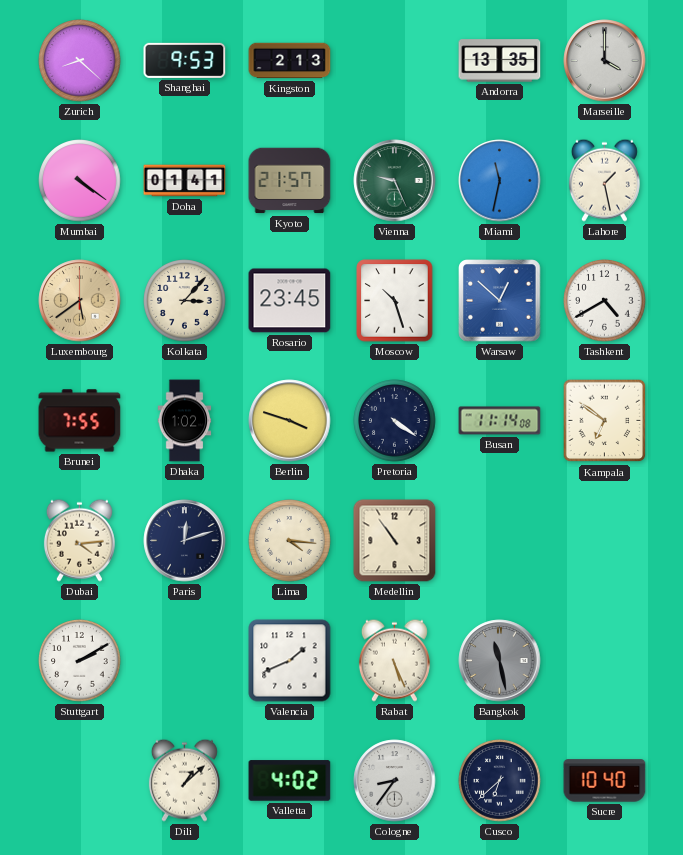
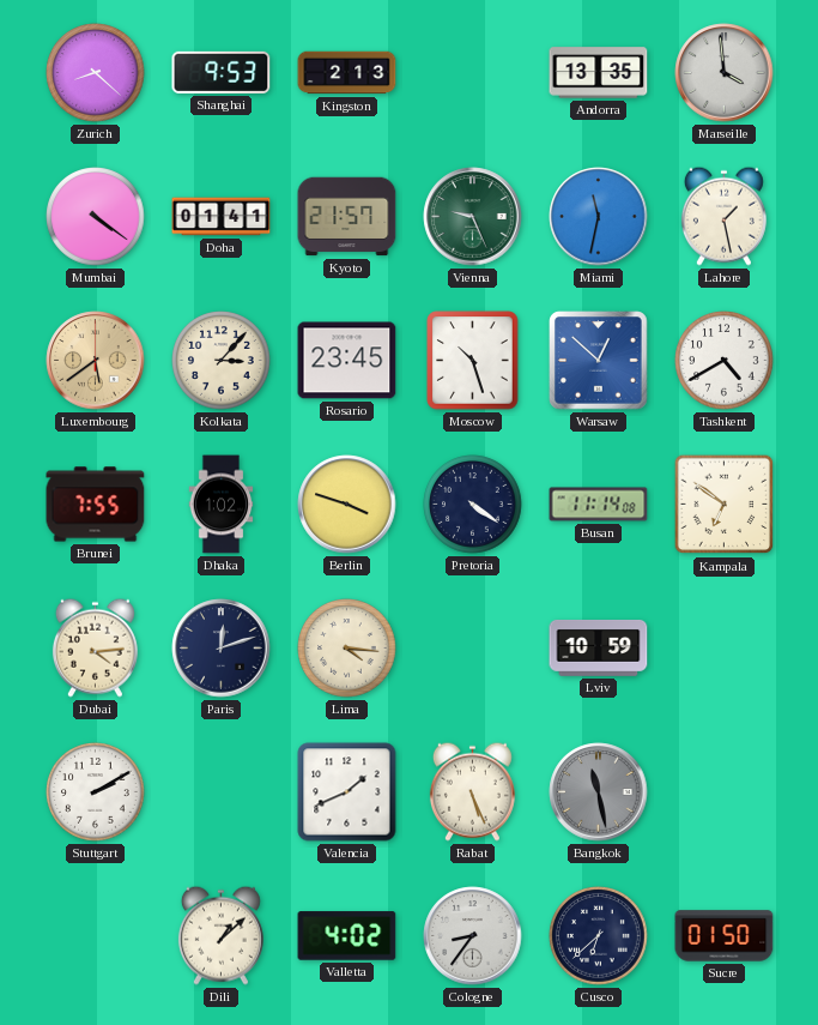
Marseille: 4:00 -> 3:59 (725, 73)
Medellin: 10:54 -> none (395, 541)
Lviv: none -> 10:59 (599, 647)
Sucre: 10:40 -> 01:50 (725, 936)
